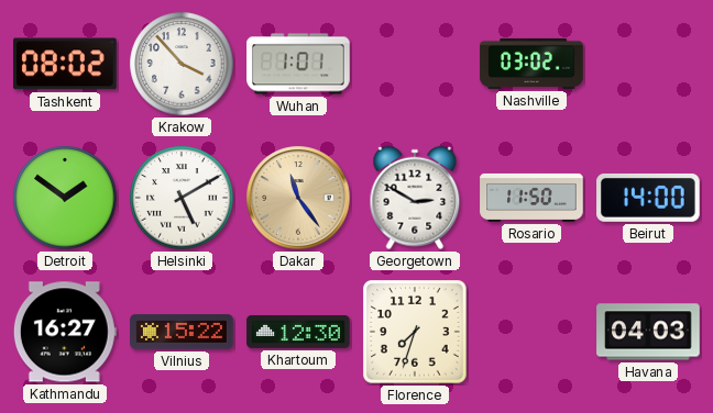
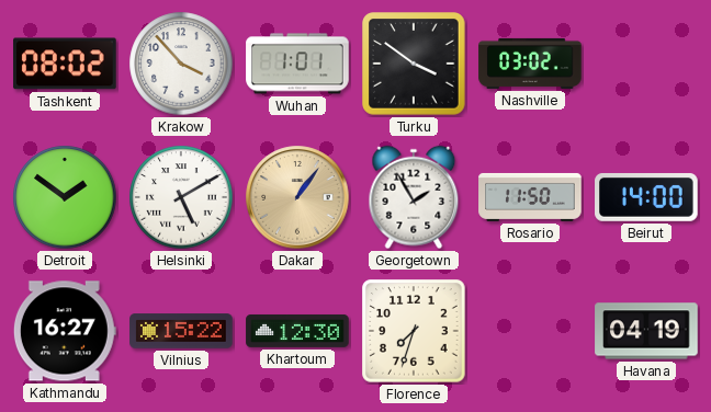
Turku: none -> 3:51 (414, 64)
Dakar: 11:24 -> 1:06 (297, 197)
Georgetown: 2:50 -> 1:55 (414, 197)
Havana: 04:03 -> 04:19 (646, 331)
